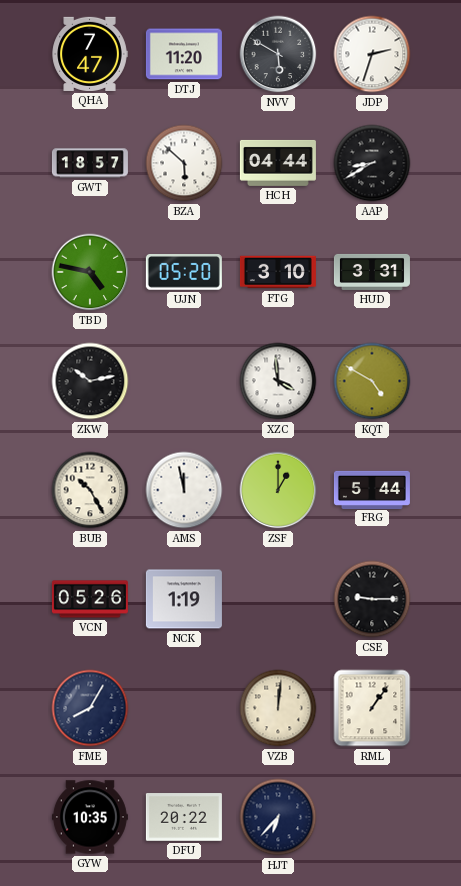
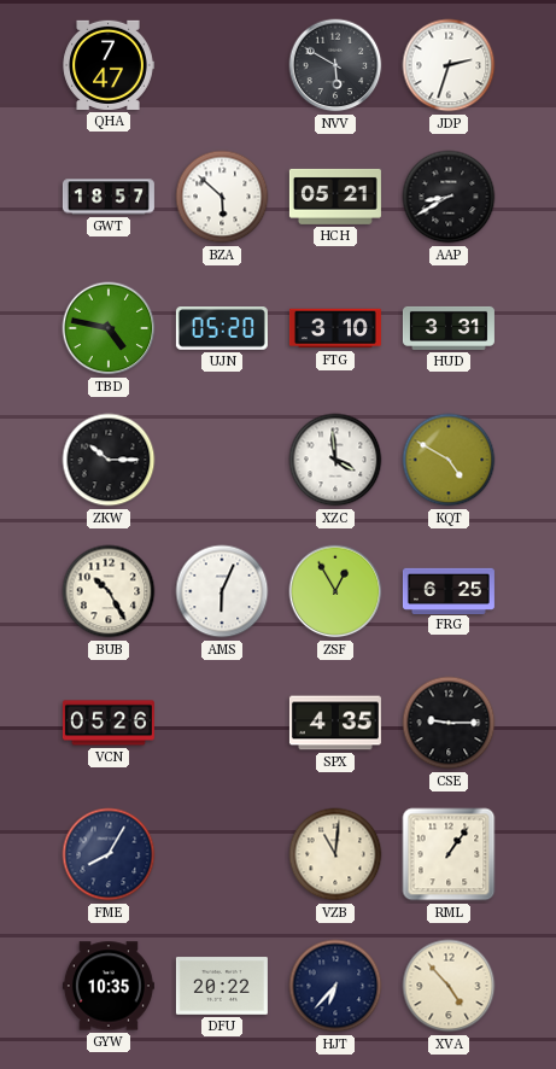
DTJ: 11:20 -> none (184, 54)
HCH: 04:44 -> 05:21 (335, 197)
ZKW: 10:13 -> 10:15 (109, 460)
AMS: 11:58 -> 6:04 (222, 591)
ZSF: 1:00 -> 12:55 (335, 591)
FRG: 5:44 -> 6:25 (449, 590)
NCK: 1:19 -> none (184, 599)
SPX: none -> 4:35 (335, 723)
VZB: 12:01 -> 11:01 (335, 854)
XVA: none -> 4:53 (449, 986)
